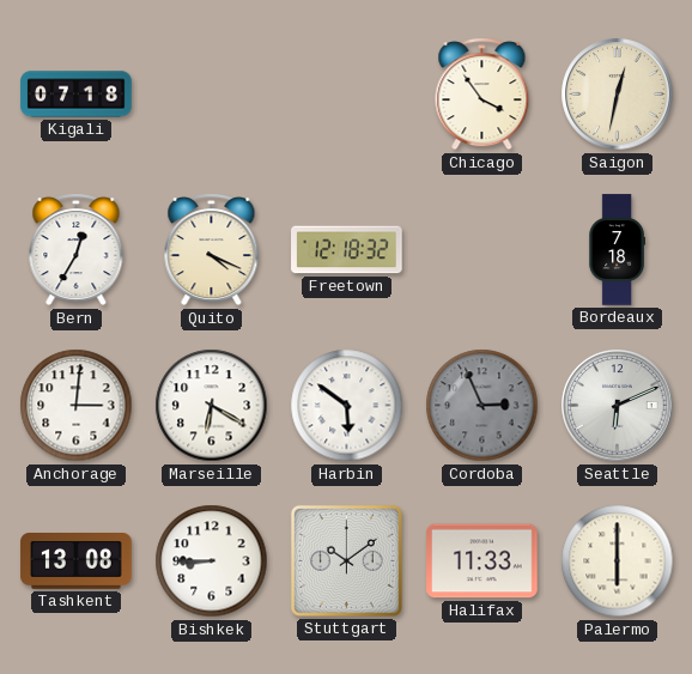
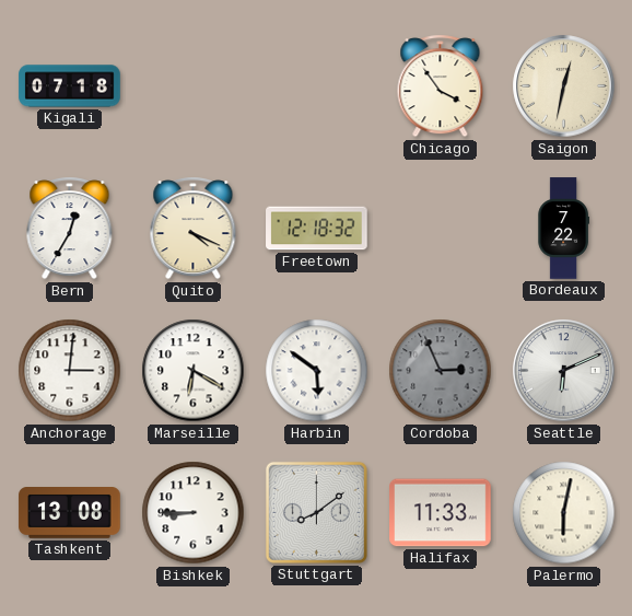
Bordeaux: 7:18 -> 7:22 (563, 229)
Stuttgart: 10:09 -> 8:09 (316, 512)
Palermo: 6:00 -> 6:02 (564, 513)
